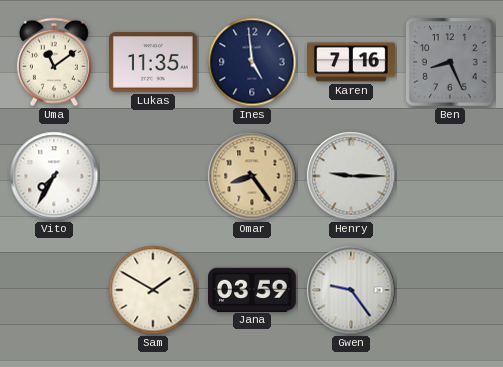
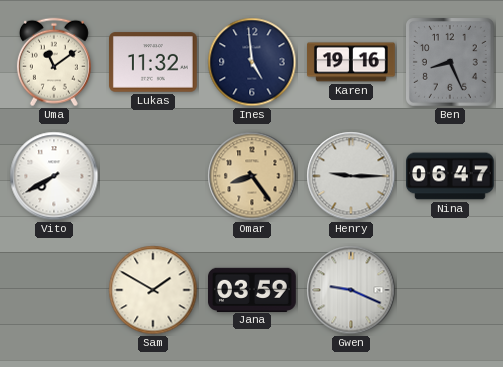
Lukas: 11:35 -> 11:32 (154, 62)
Karen: 7:16 -> 19:16 (352, 62)
Vito: 7:35 -> 7:40 (54, 176)
Nina: none -> 06:47 (451, 176)
Gwen: 9:24 -> 9:19 (351, 290)
